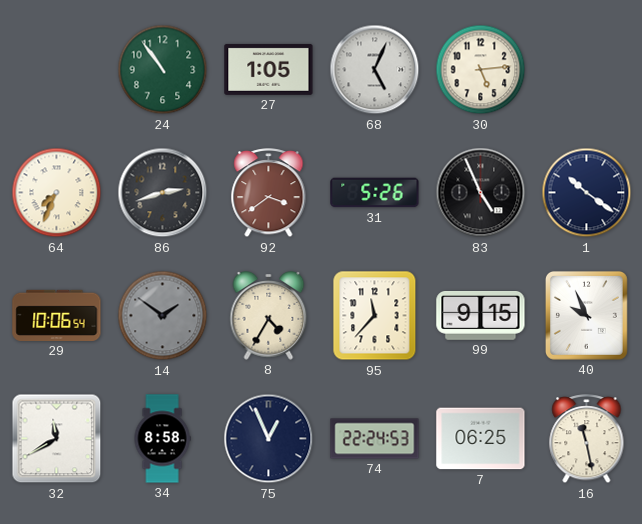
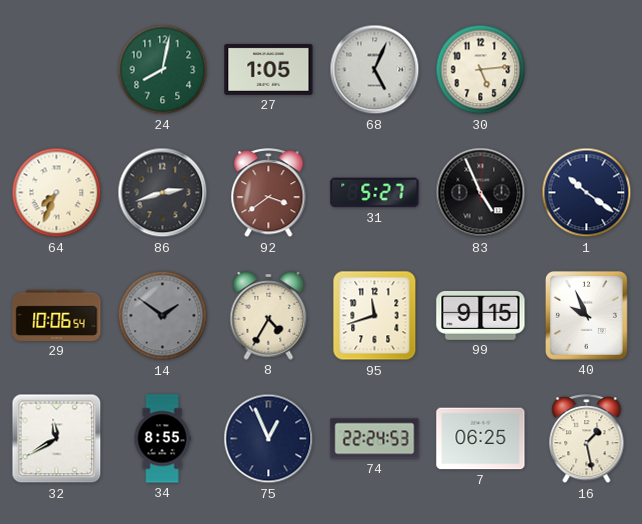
24: 10:54 -> 8:02 (163, 70)
31: 5:26 -> 5:27 (375, 193)
95: 11:37 -> 11:42 (375, 316)
34: 8:58 -> 8:55 (162, 439)
16: 11:28 -> 1:28 (587, 439)
